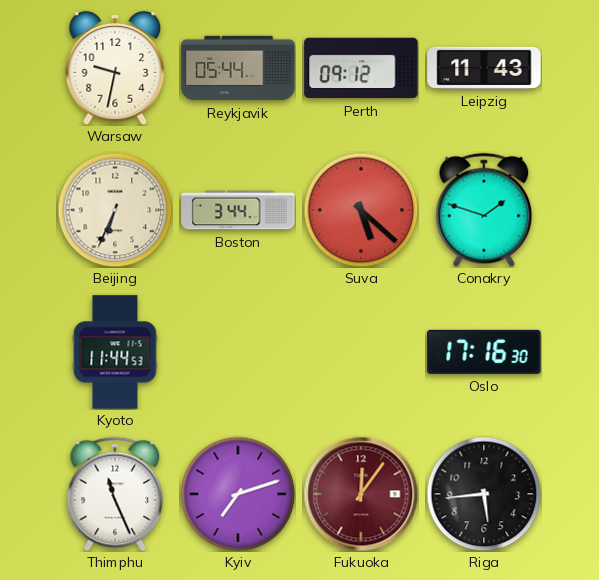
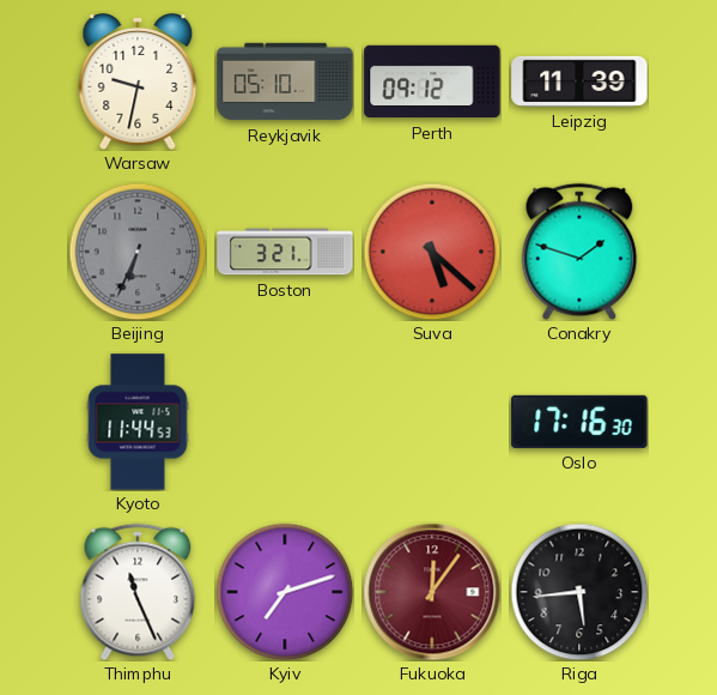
Reykjavik: 05:44 -> 05:10 (285, 81)
Leipzig: 11:43 -> 11:39 (579, 81)
Beijing dial: cream -> grey (138, 252)
Boston: 3:44 -> 3:21 (285, 252)
